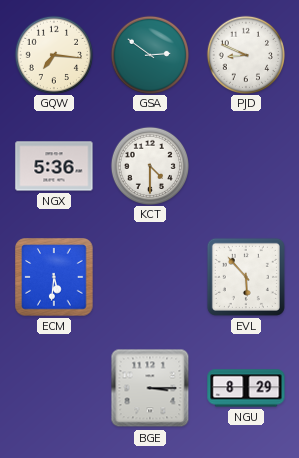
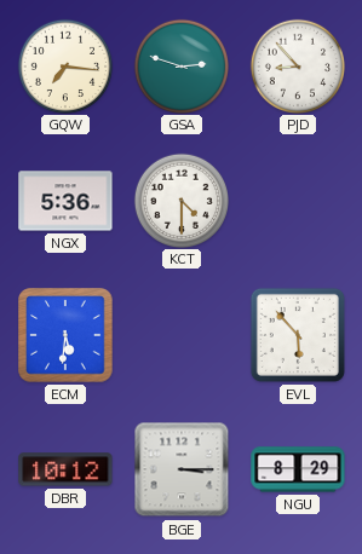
GSA: 2:51 -> 2:48 (180, 65)
PJD: 8:49 -> 8:53 (297, 65)
DBR: none -> 10:12 (65, 469)
